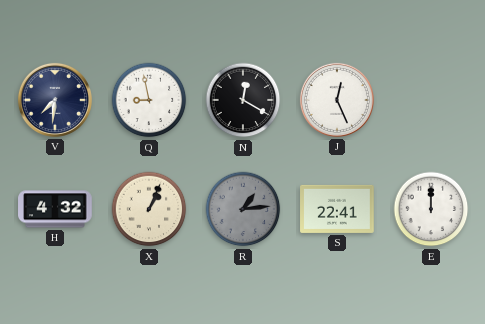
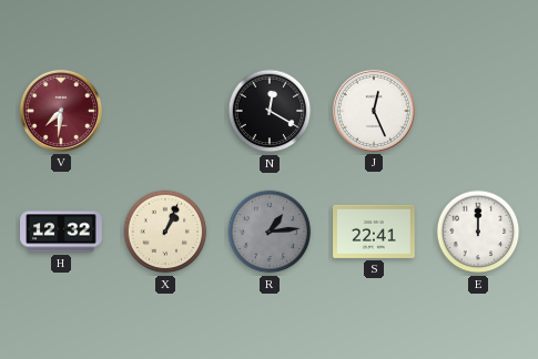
V dial: navy -> burgundy (61, 111)
Q: 8:58 -> none (149, 100)
H: 4:32 -> 12:32 (61, 232)
